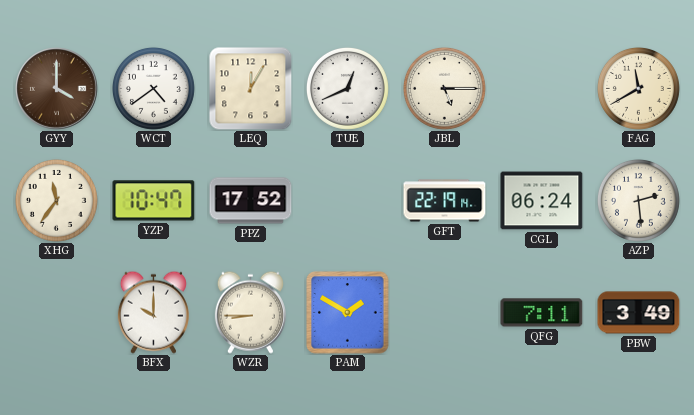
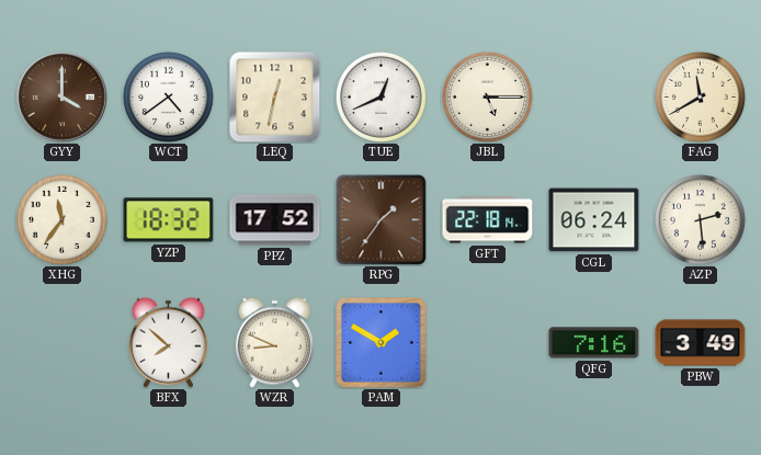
LEQ: 12:05 -> 12:32 (275, 98)
YZP: 10:47 -> 18:32 (169, 220)
RPG: none -> 1:36 (382, 220)
GFT: 22:19 -> 22:18 (488, 220)
BFX: 10:00 -> 7:52 (168, 342)
WZR: 8:45 -> 8:49 (274, 342)
QFG: 7:11 -> 7:16 (594, 343)
